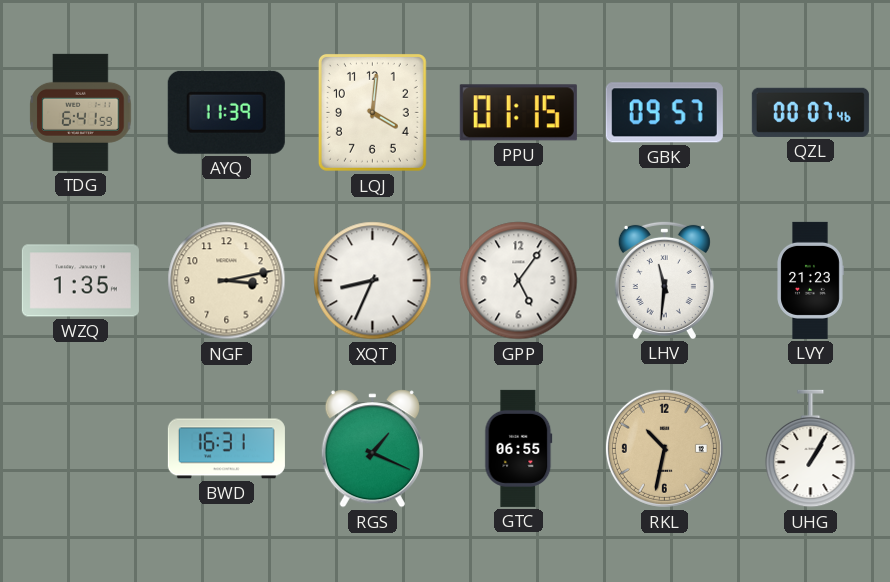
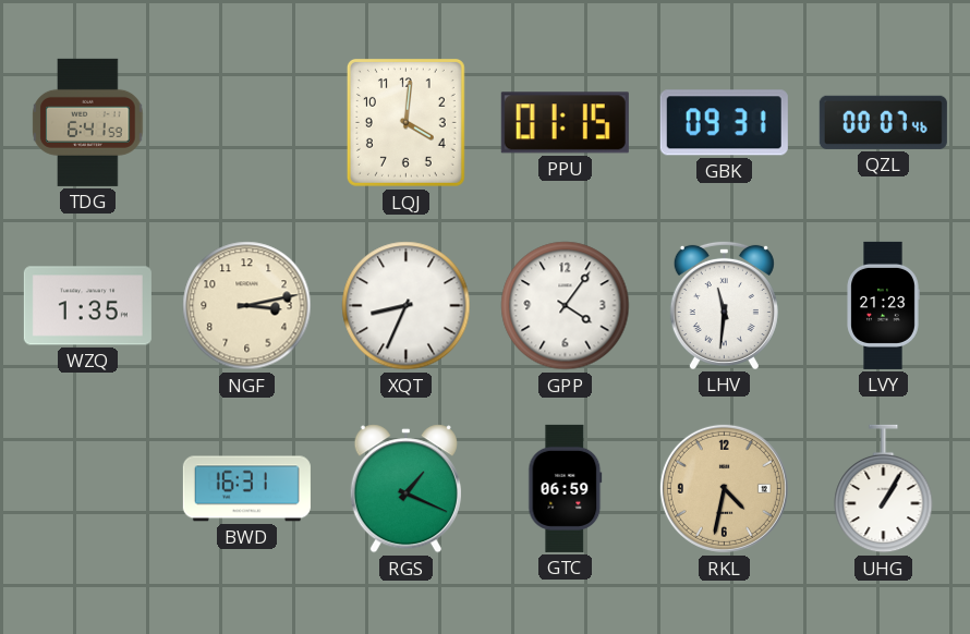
AYQ: 11:39 -> none (226, 112)
GBK: 09:57 -> 09:31 (724, 123)
GPP: 5:06 -> 4:06 (566, 306)
GTC: 06:55 -> 06:59 (566, 488)
RKL: 10:32 -> 4:32 (724, 488)
